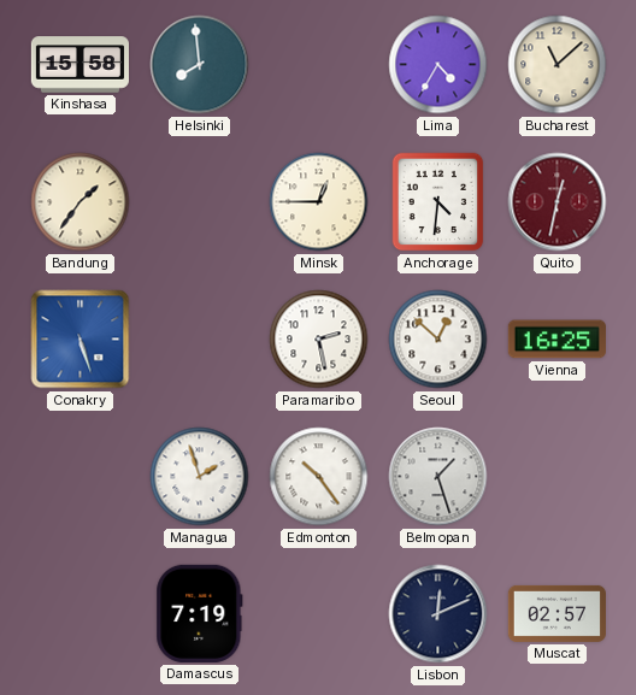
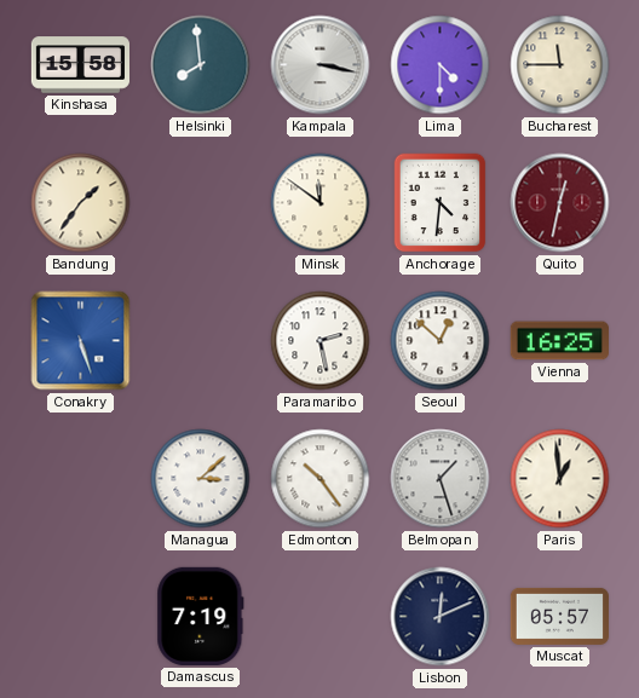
Kampala: none -> 3:17 (321, 65)
Lima: 4:35 -> 4:30 (441, 65)
Bucharest: 11:08 -> 11:45 (560, 65)
Minsk: 12:45 -> 11:51 (321, 203)
Managua: 1:57 -> 3:08 (201, 479)
Paris: none -> 12:59 (560, 479)
Muscat: 02:57 -> 05:57 (559, 616)
